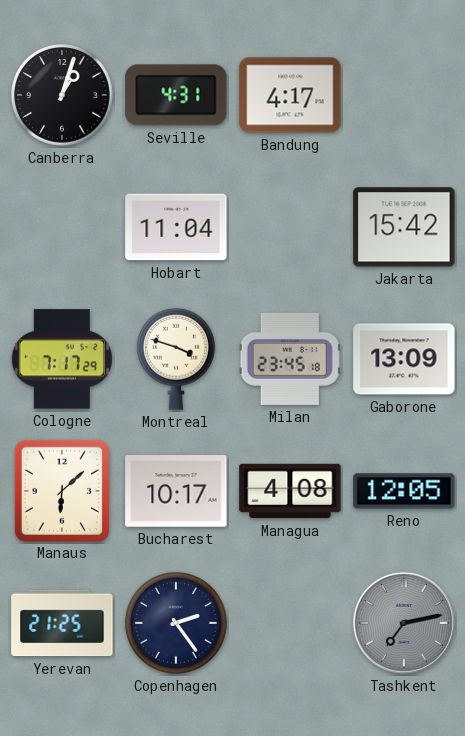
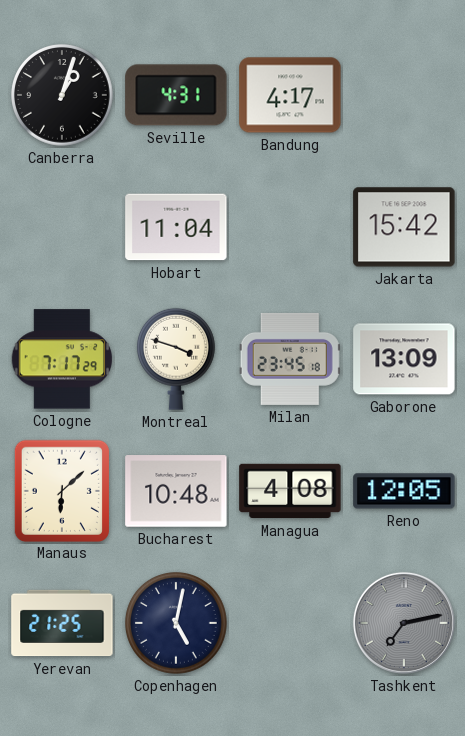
Bucharest: 10:17 -> 10:48 (176, 491)
Copenhagen: 2:24 -> 5:02 (177, 624)
